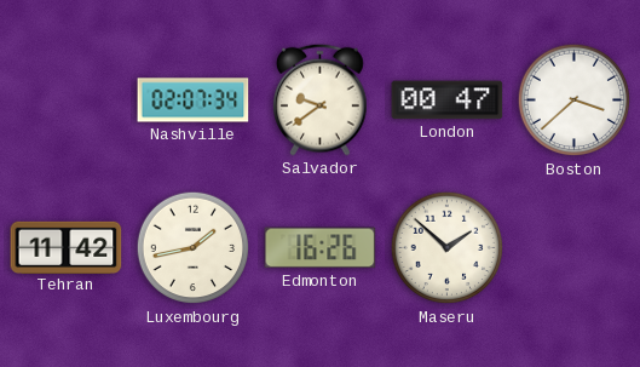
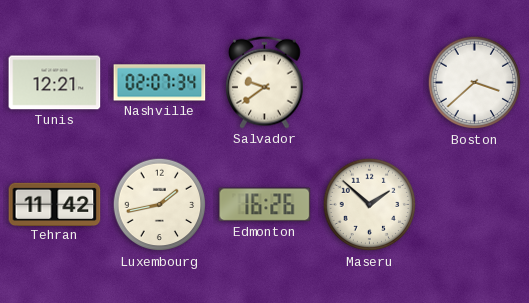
Tunis: none -> 12:21 (55, 83)
London: 00:47 -> none (448, 101)
